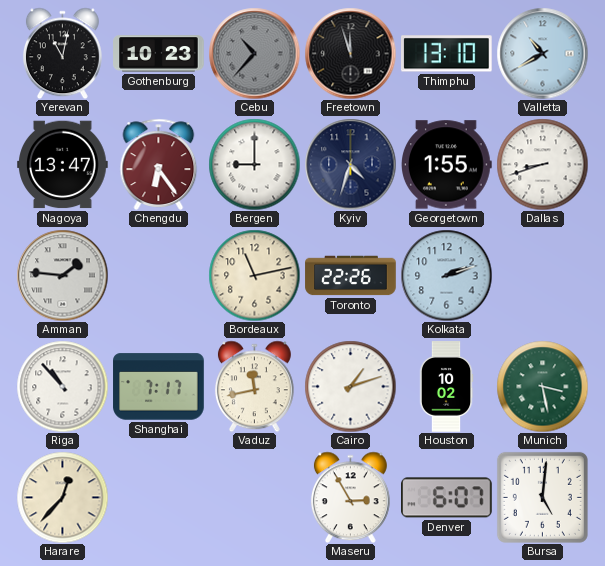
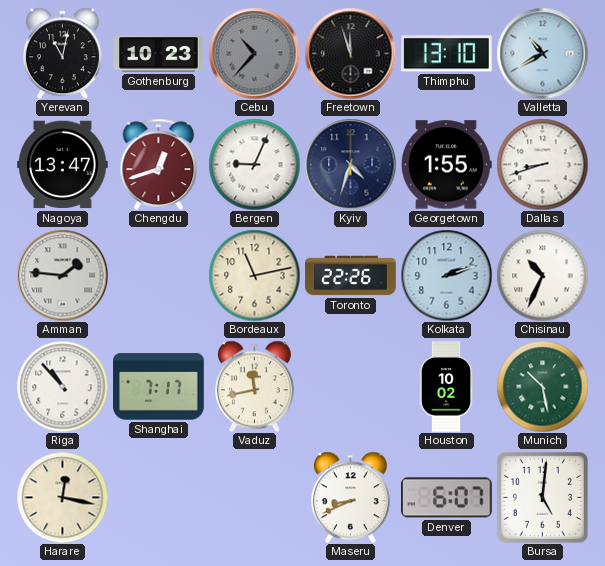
Chengdu: 6:24 -> 12:42 (159, 164)
Bergen: 9:00 -> 9:04 (254, 164)
Chisinau: none -> 10:34 (542, 275)
Cairo: 1:12 -> none (350, 386)
Munich: 3:28 -> 10:28 (542, 386)
Harare: 12:37 -> 12:17 (62, 497)
Maseru: 2:55 -> 8:41 (350, 497)
